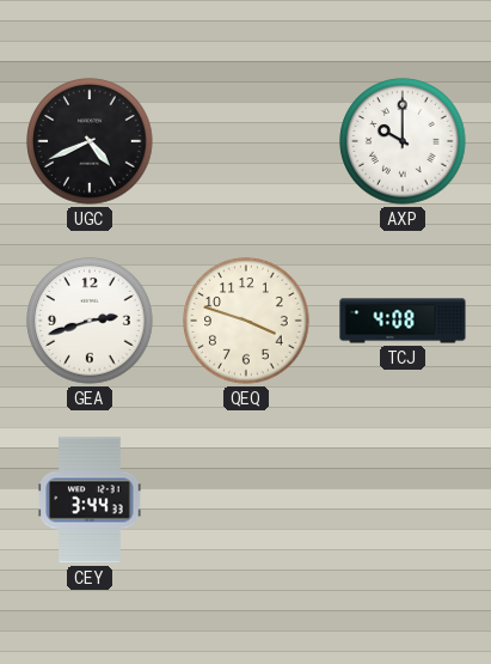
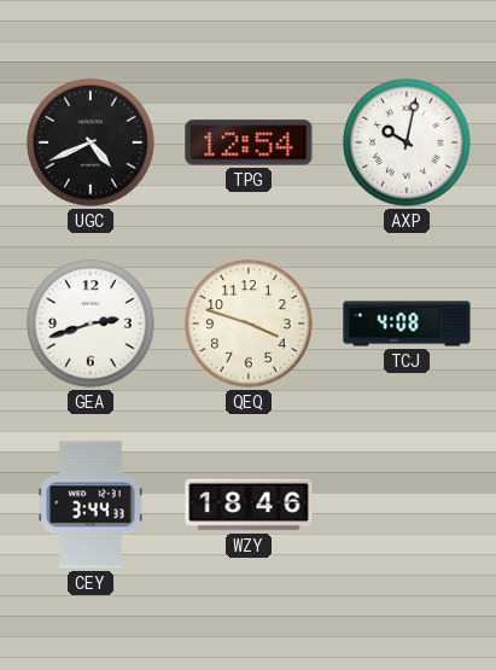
TPG: none -> 12:54 (249, 142)
AXP: 10:00 -> 10:02 (407, 142)
WZY: none -> 18:46 (249, 505)
